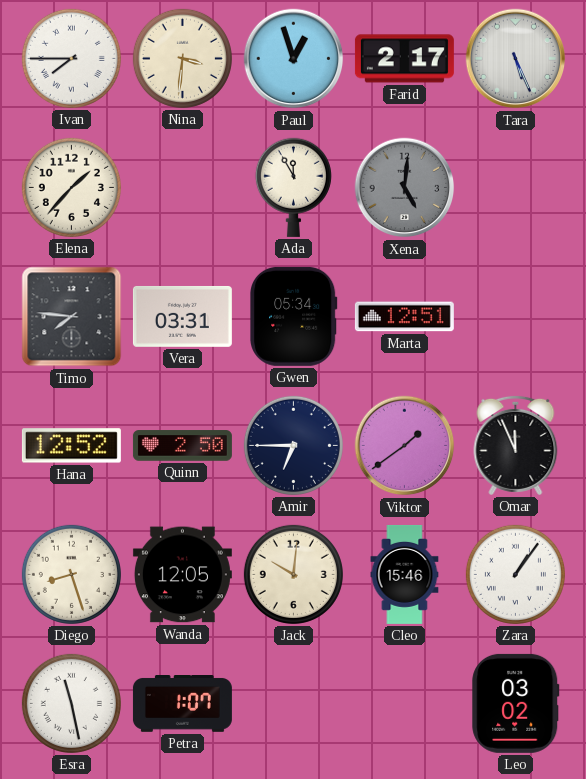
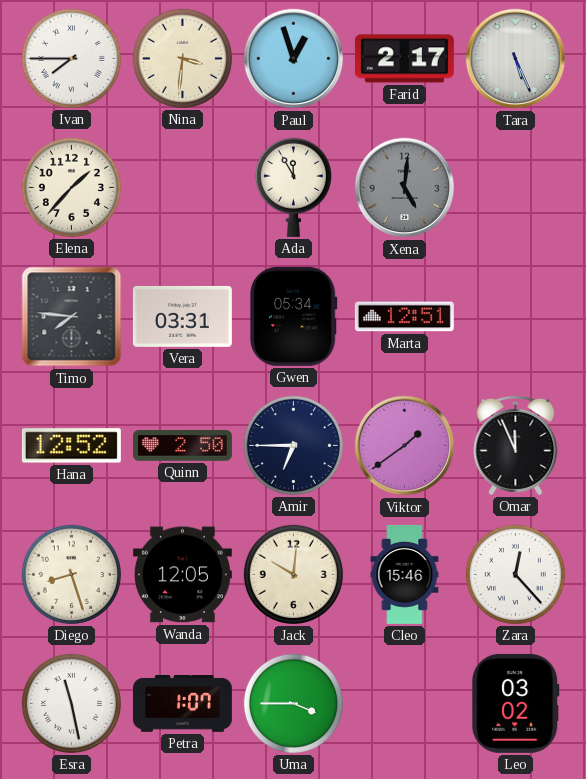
Zara: 1:06 -> 12:23 (515, 574)
Uma: none -> 3:45 (293, 703)
